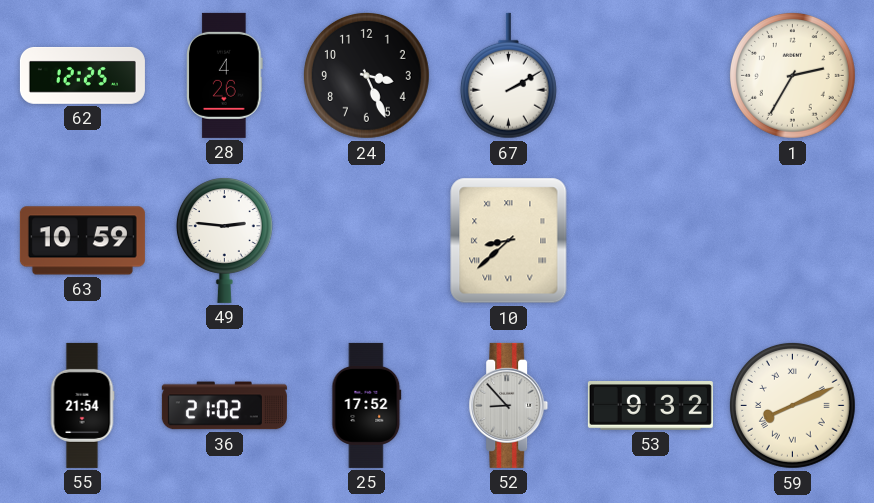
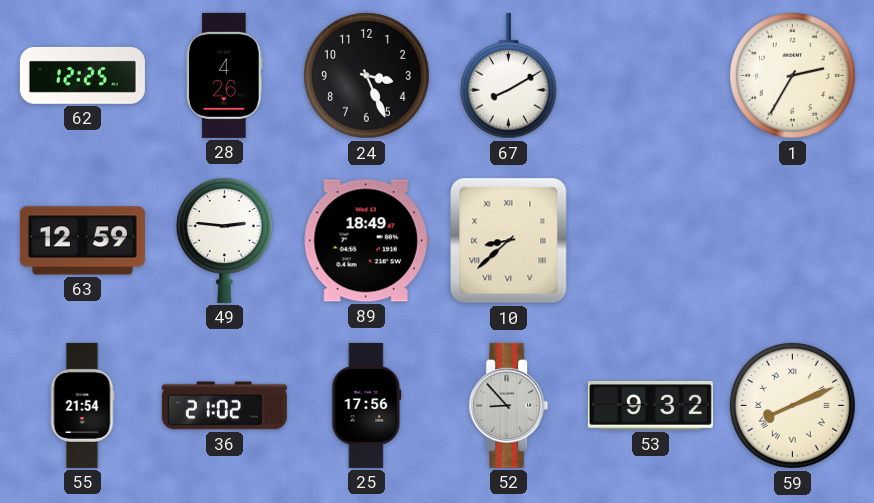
67: 2:10 -> 8:10 (508, 76)
63: 10:59 -> 12:59 (82, 241)
89: none -> 18:49 (366, 241)
25: 17:52 -> 17:56 (367, 405)
